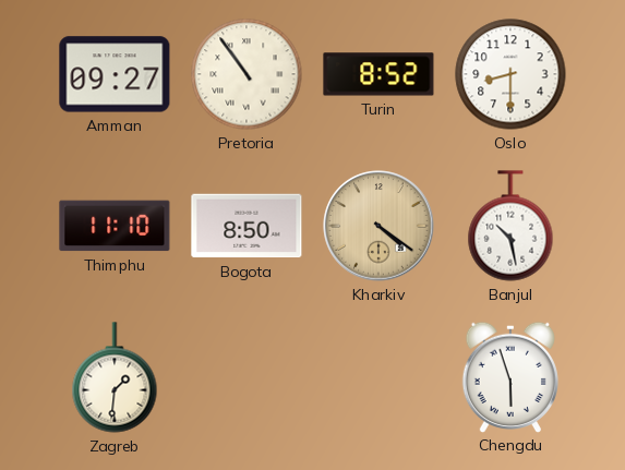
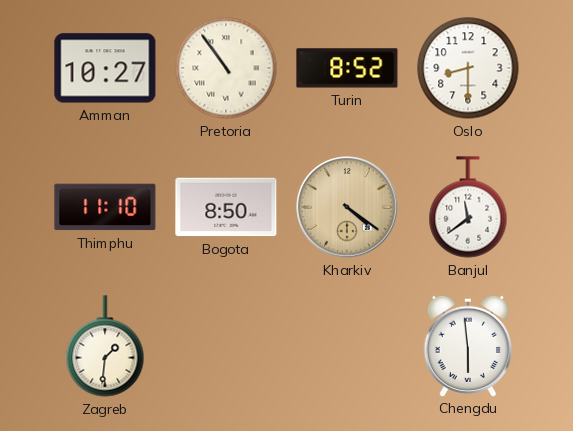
Amman: 09:27 -> 10:27 (105, 68)
Banjul: 10:28 -> 11:39 (468, 207)
Chengdu: 5:57 -> 5:59 (467, 345)
